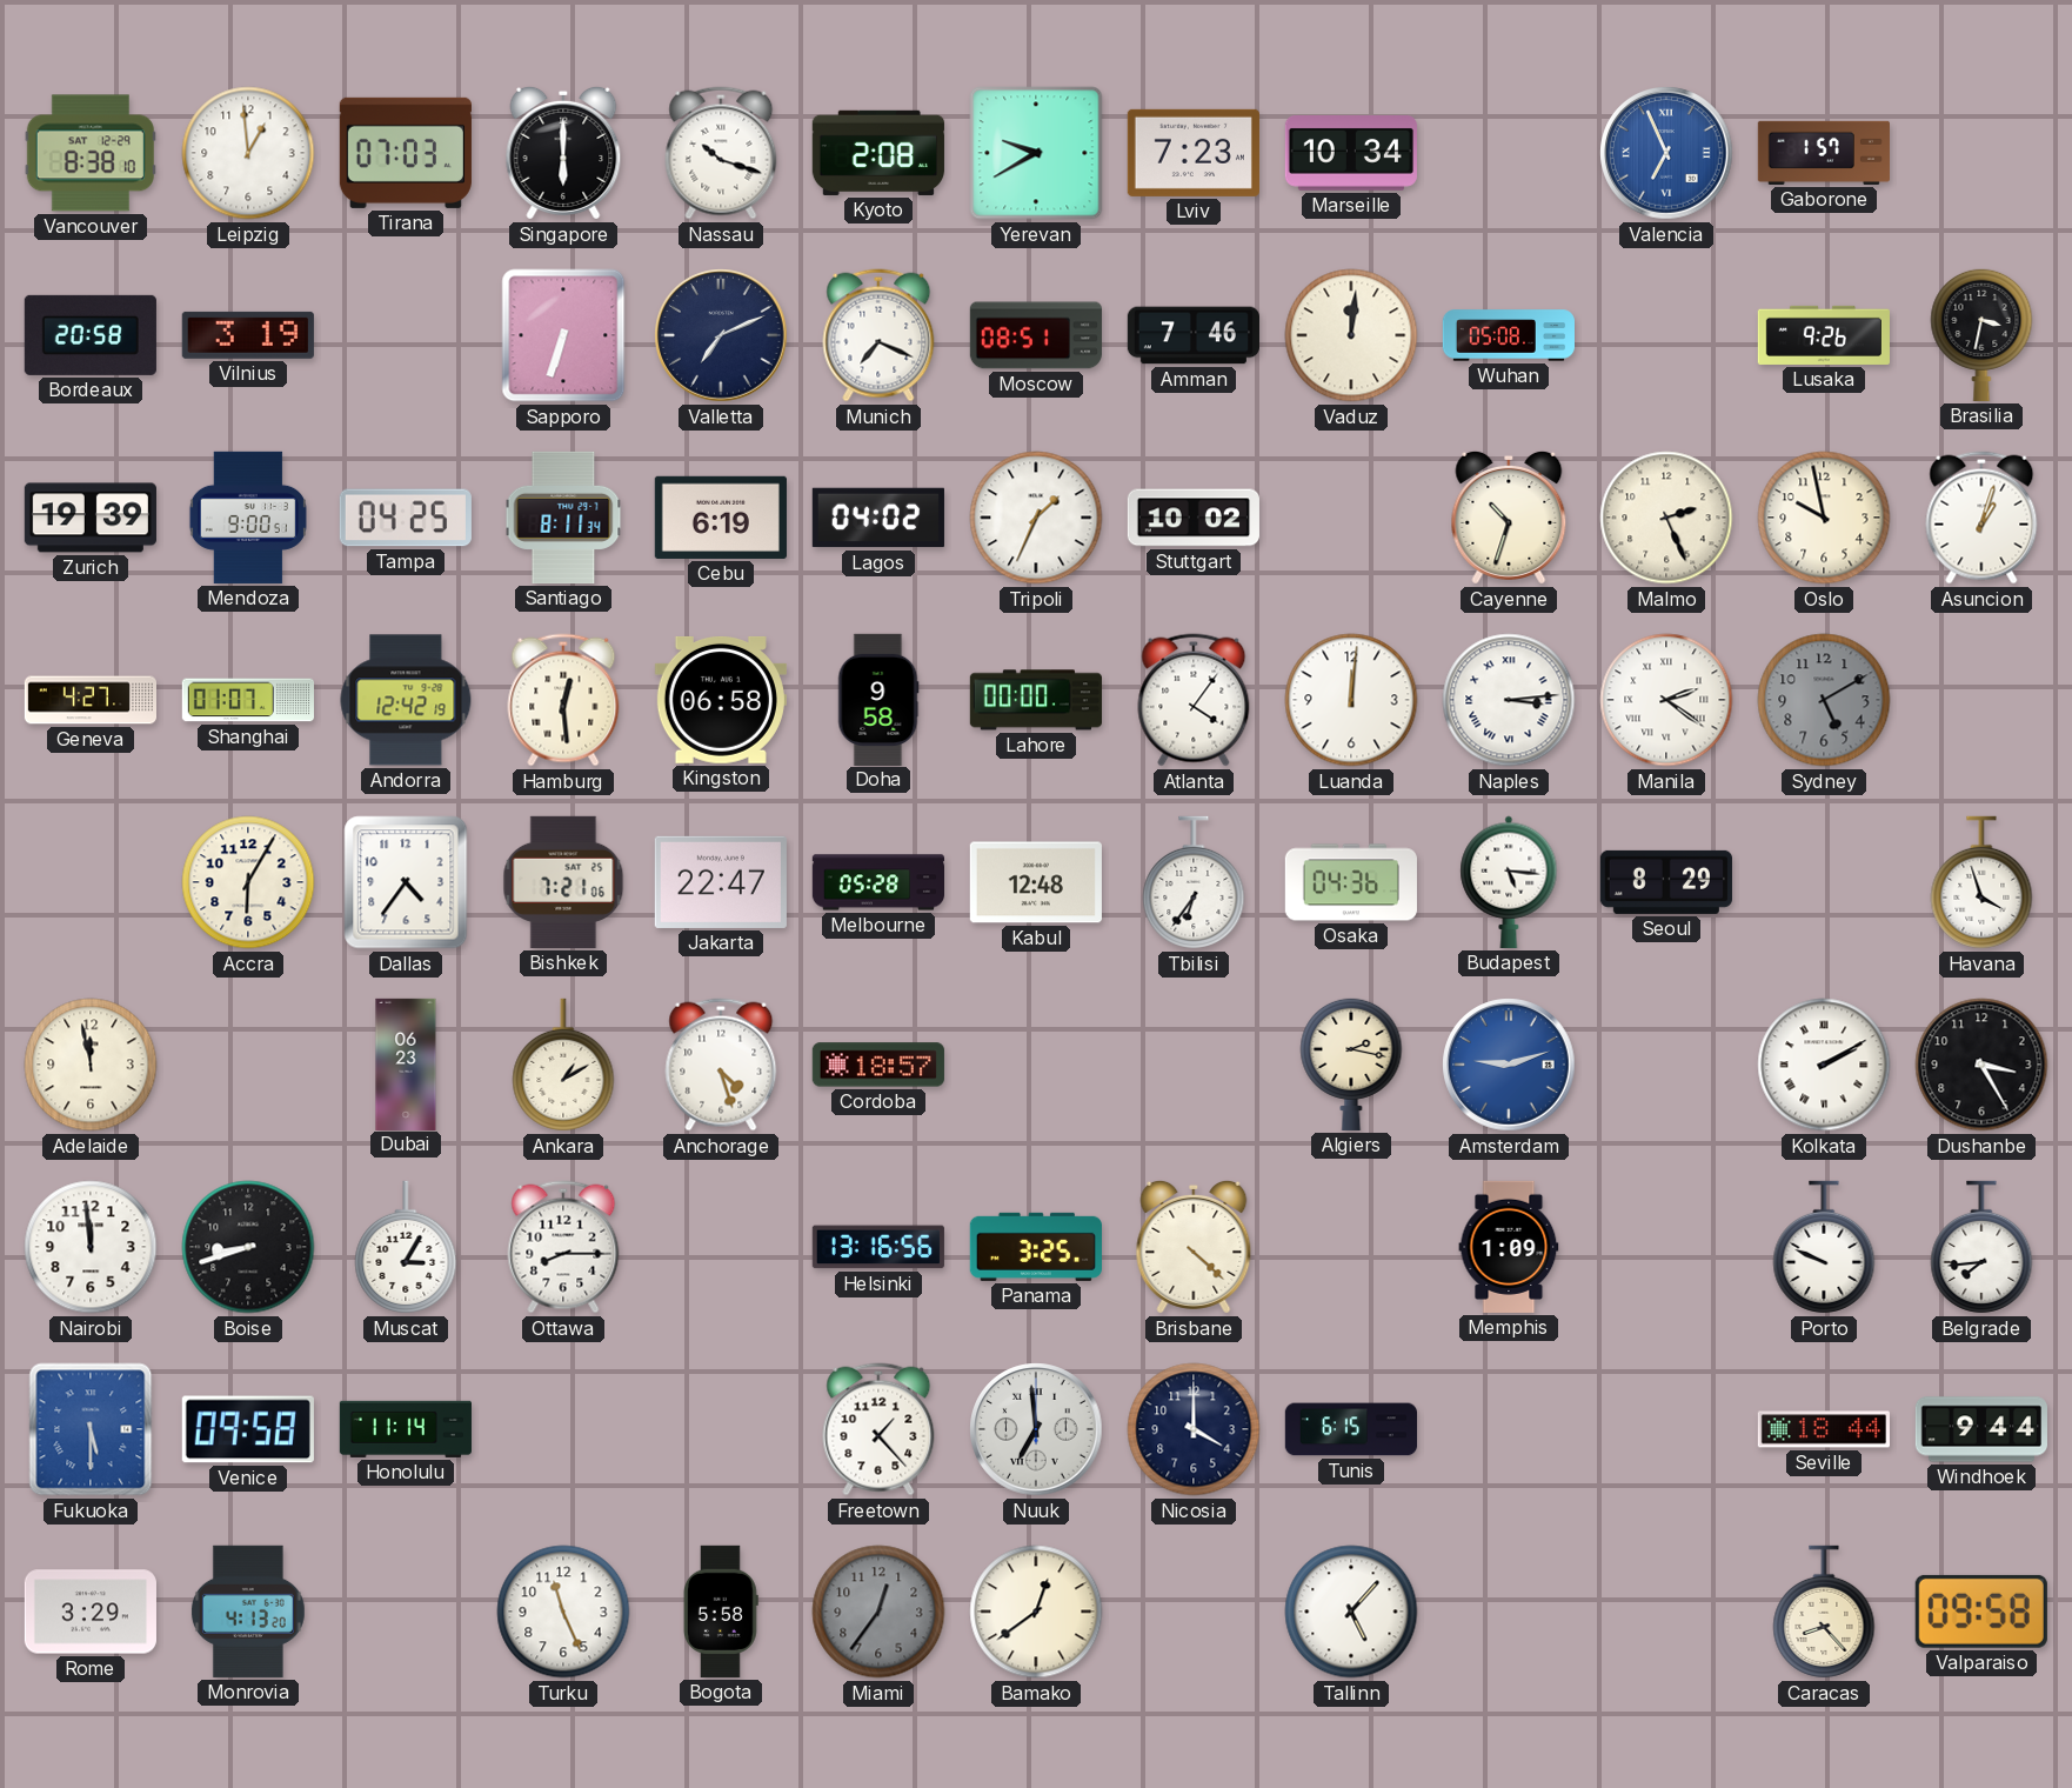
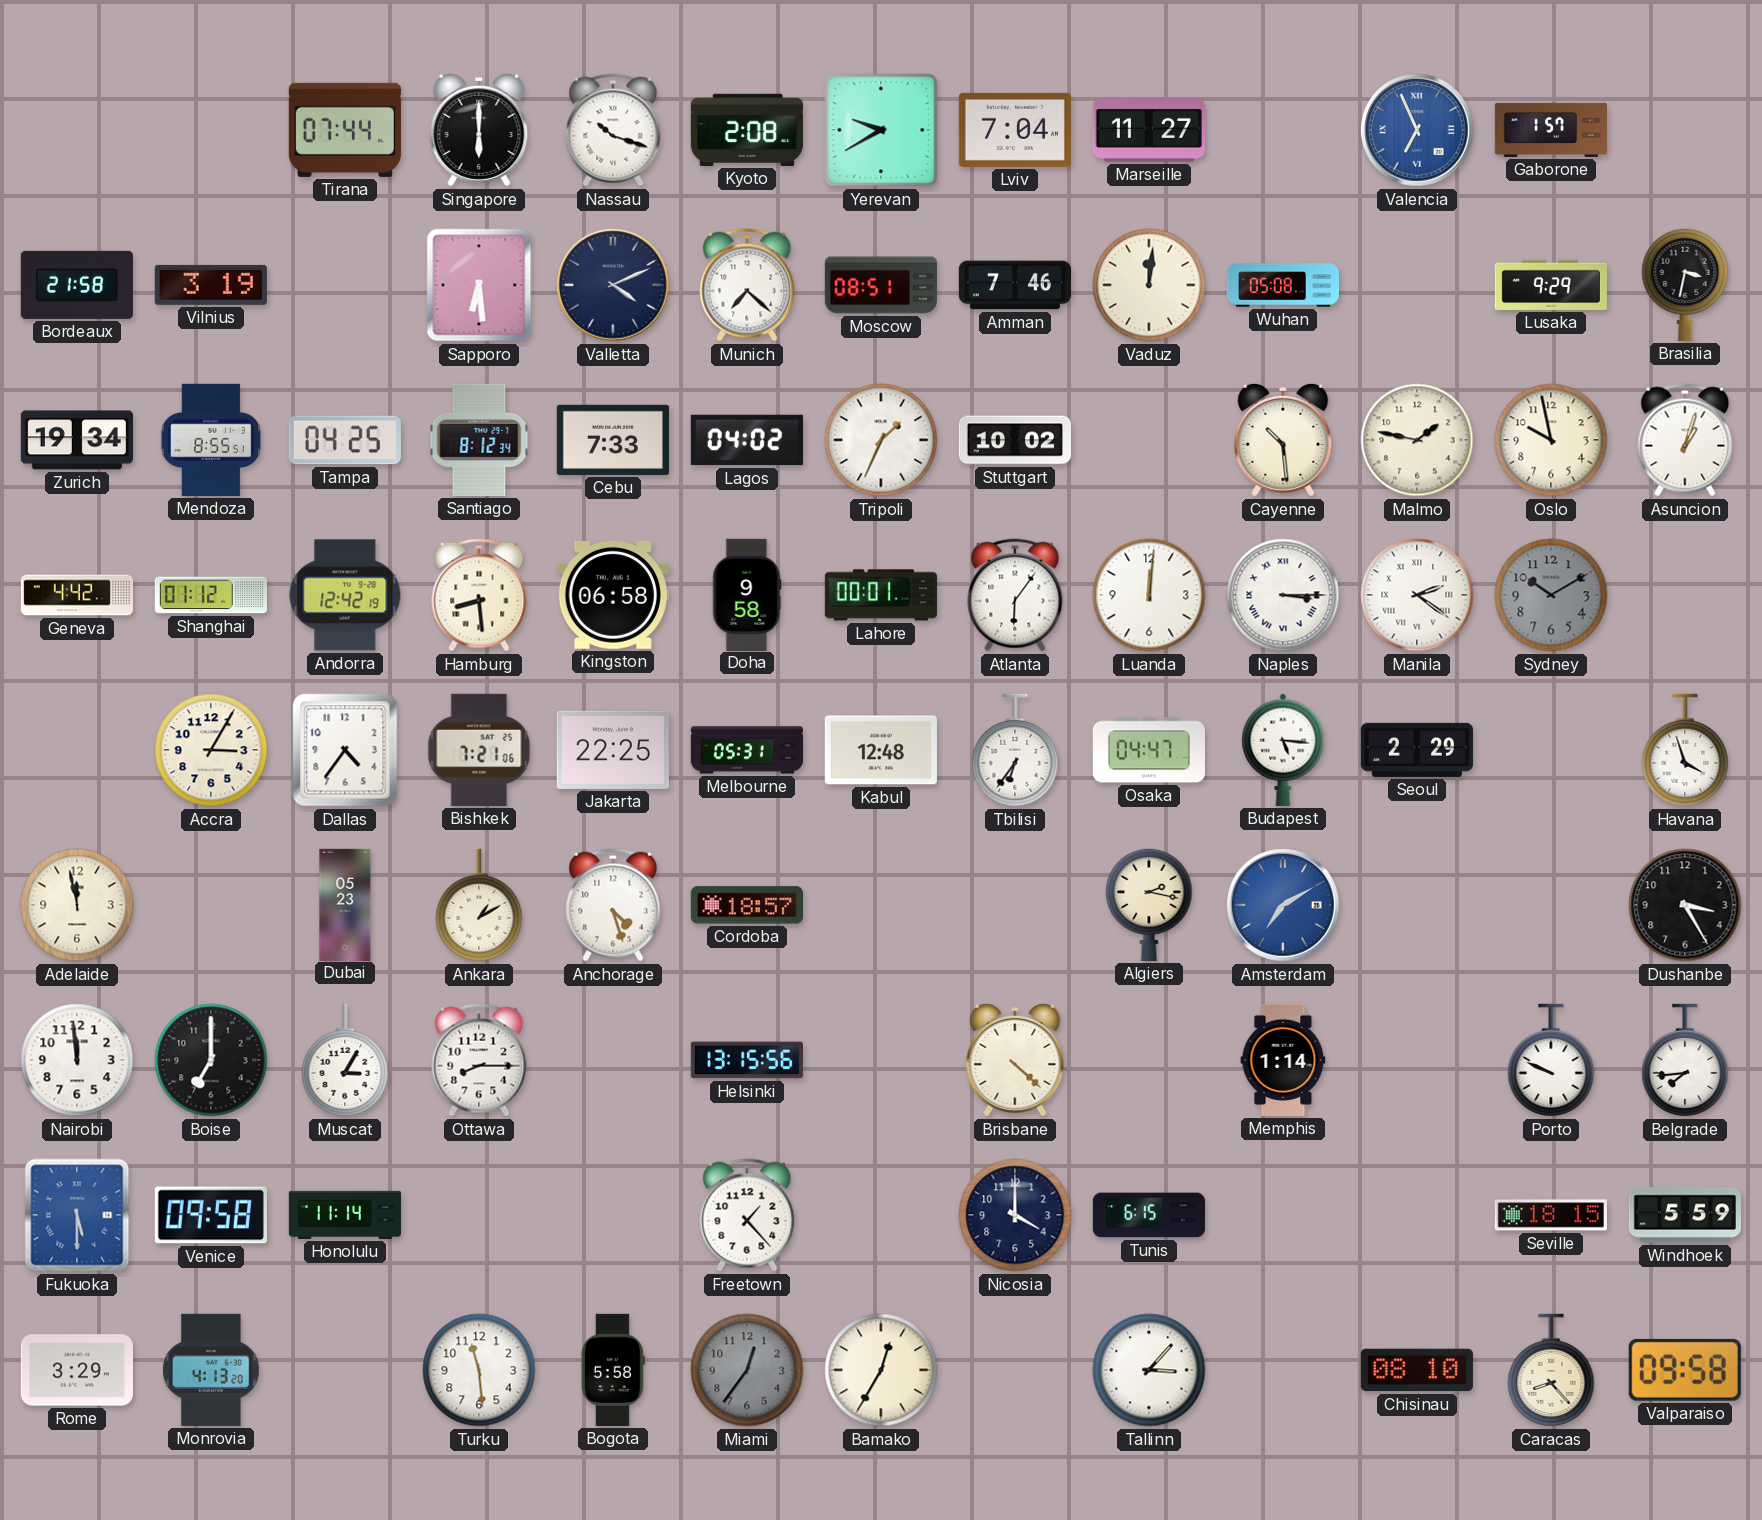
Vancouver: 8:38 -> none (91, 153)
Leipzig: 12:59 -> none (248, 153)
Tirana: 07:03 -> 07:44 (345, 130)
Lviv: 7:23 -> 7:04 (1015, 130)
Marseille: 10:34 -> 11:27 (1149, 130)
Bordeaux: 20:58 -> 21:58 (77, 285)
Sapporo: 6:33 -> 6:29 (479, 285)
Valletta: 7:11 -> 4:11 (613, 285)
Munich: 7:19 -> 7:22 (747, 285)
Lusaka: 9:26 -> 9:29 (1551, 285)
Zurich: 19:39 -> 19:34 (77, 440)
Mendoza: 9:00 -> 8:55 (211, 440)
Santiago: 8:11 -> 8:12 (479, 440)
Cebu: 6:19 -> 7:33 (613, 440)
Cayenne: 10:33 -> 10:29 (1283, 440)
Malmo: 2:26 -> 1:47 (1417, 440)
Geneva: 4:27 -> 4:42 (76, 595)
Shanghai: 01:07 -> 01:12 (210, 595)
Hamburg: 12:29 -> 8:29 (479, 595)
Lahore: 00:00 -> 00:01 (881, 595)
Atlanta: 4:06 -> 6:06 (1015, 595)
Naples: 3:14 -> 3:15 (1283, 595)
Sydney: 5:10 -> 10:10 (1551, 595)
Accra: 6:05 -> 3:05 (211, 750)
Jakarta: 22:47 -> 22:25 (613, 750)
Melbourne: 05:28 -> 05:31 (746, 750)
Osaka: 04:36 -> 04:47 (1149, 750)
Seoul: 8:29 -> 2:29 (1417, 750)
Dubai: 06:23 -> 05:23 (345, 904)
Amsterdam: 9:12 -> 7:10 (1283, 905)
Kolkata: 2:10 -> none (1824, 1065)
Boise: 8:42 -> 7:00 (211, 1060)
Helsinki: 13:16 -> 13:15 (747, 1060)
Panama: 3:25 -> none (1036, 1247)
Memphis: 1:09 -> 1:14 (1283, 1060)
Nuuk: 6:59 -> none (1036, 1429)
Seville: 18:44 -> 18:15 (1551, 1215)
Windhoek: 9:44 -> 5:59 (1684, 1215)
Turku: 11:26 -> 11:29 (479, 1370)
Bamako: 12:39 -> 12:35 (881, 1370)
Tallinn: 5:07 -> 3:07 (1149, 1370)
Chisinau: none -> 08:10 (1417, 1370)
